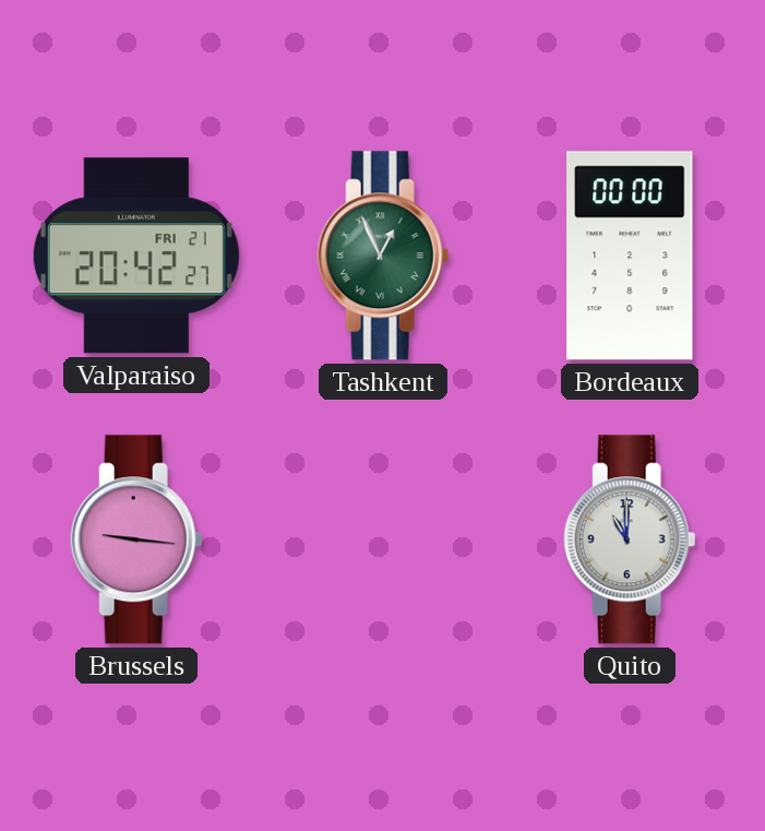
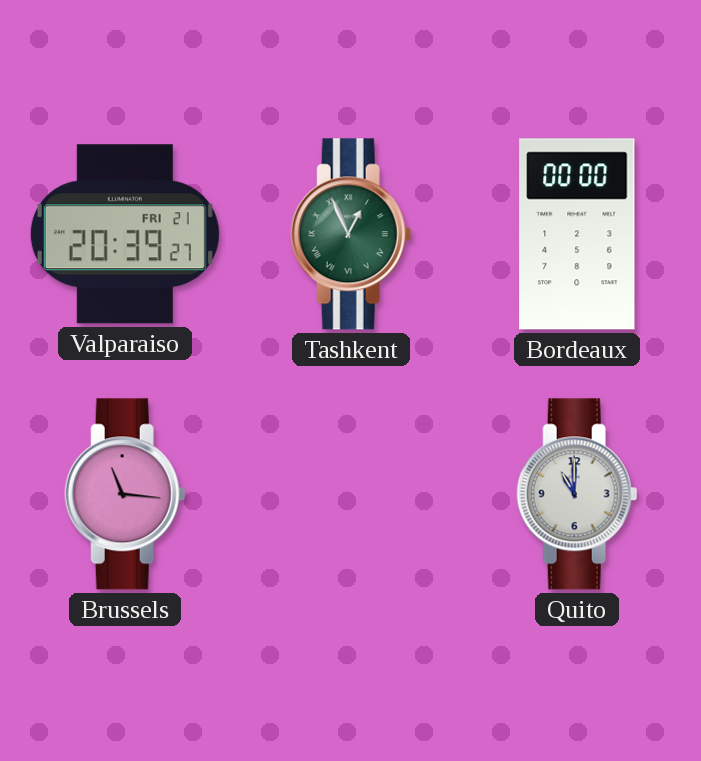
Valparaiso: 20:42 -> 20:39 (125, 234)
Brussels: 9:16 -> 11:16 (125, 494)
